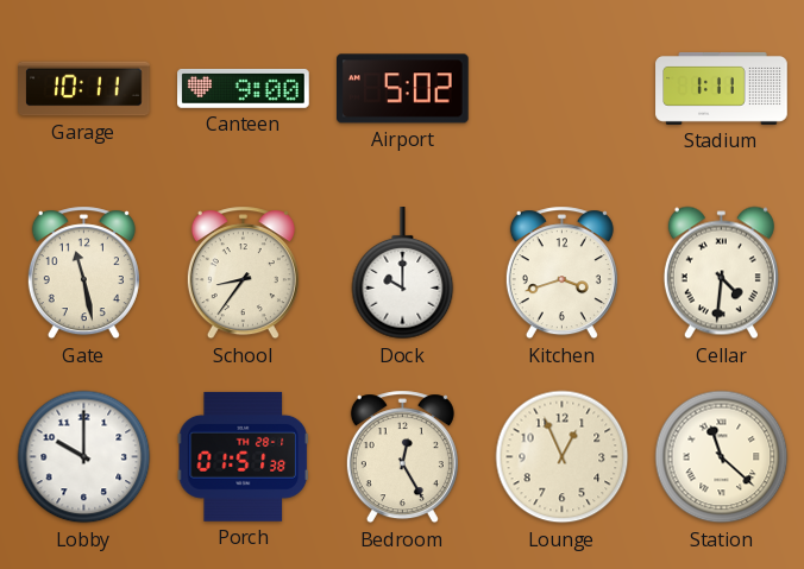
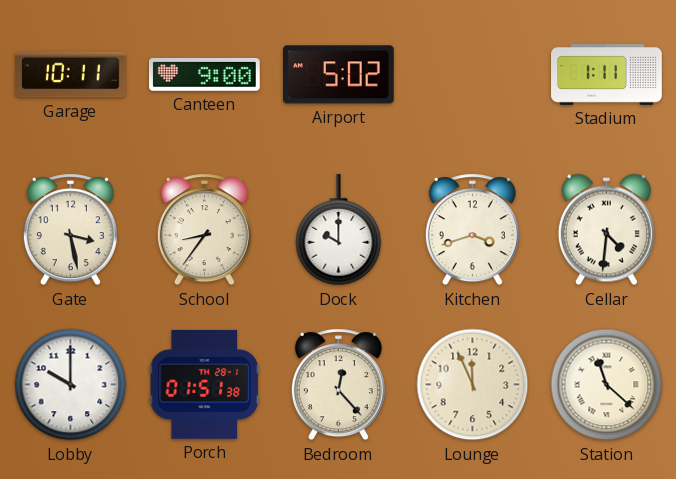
Gate: 11:28 -> 3:28 (70, 230)
Bedroom: 12:25 -> 12:23 (338, 385)
Lounge: 12:56 -> 11:56 (473, 385)
